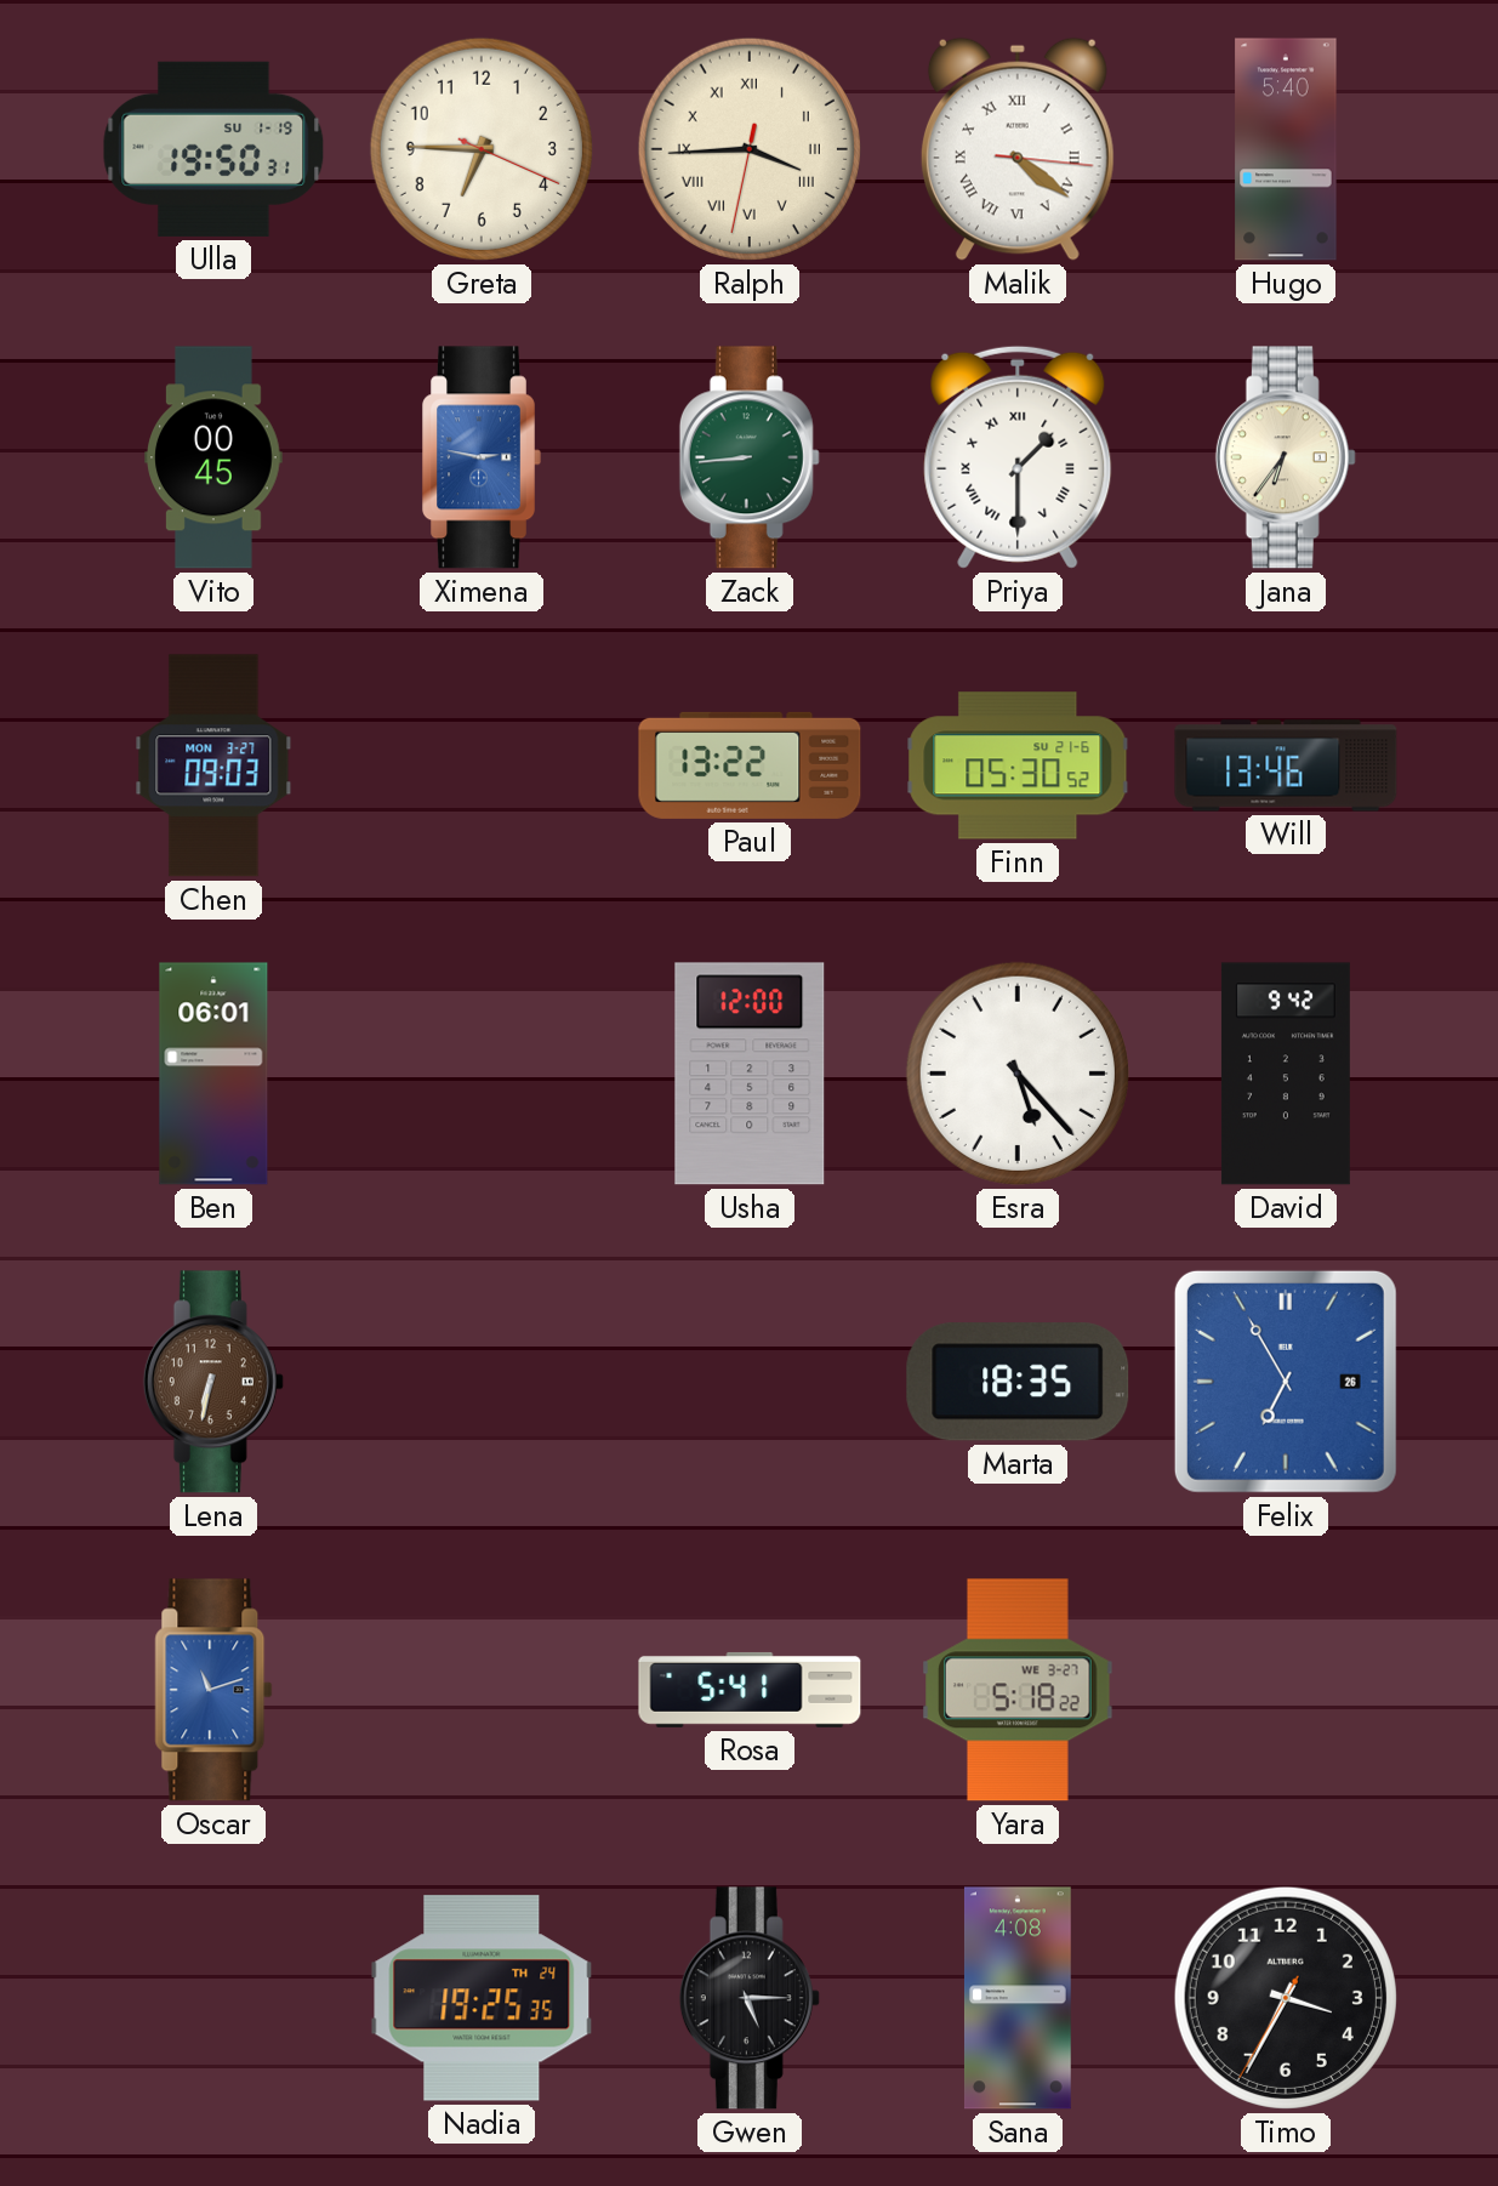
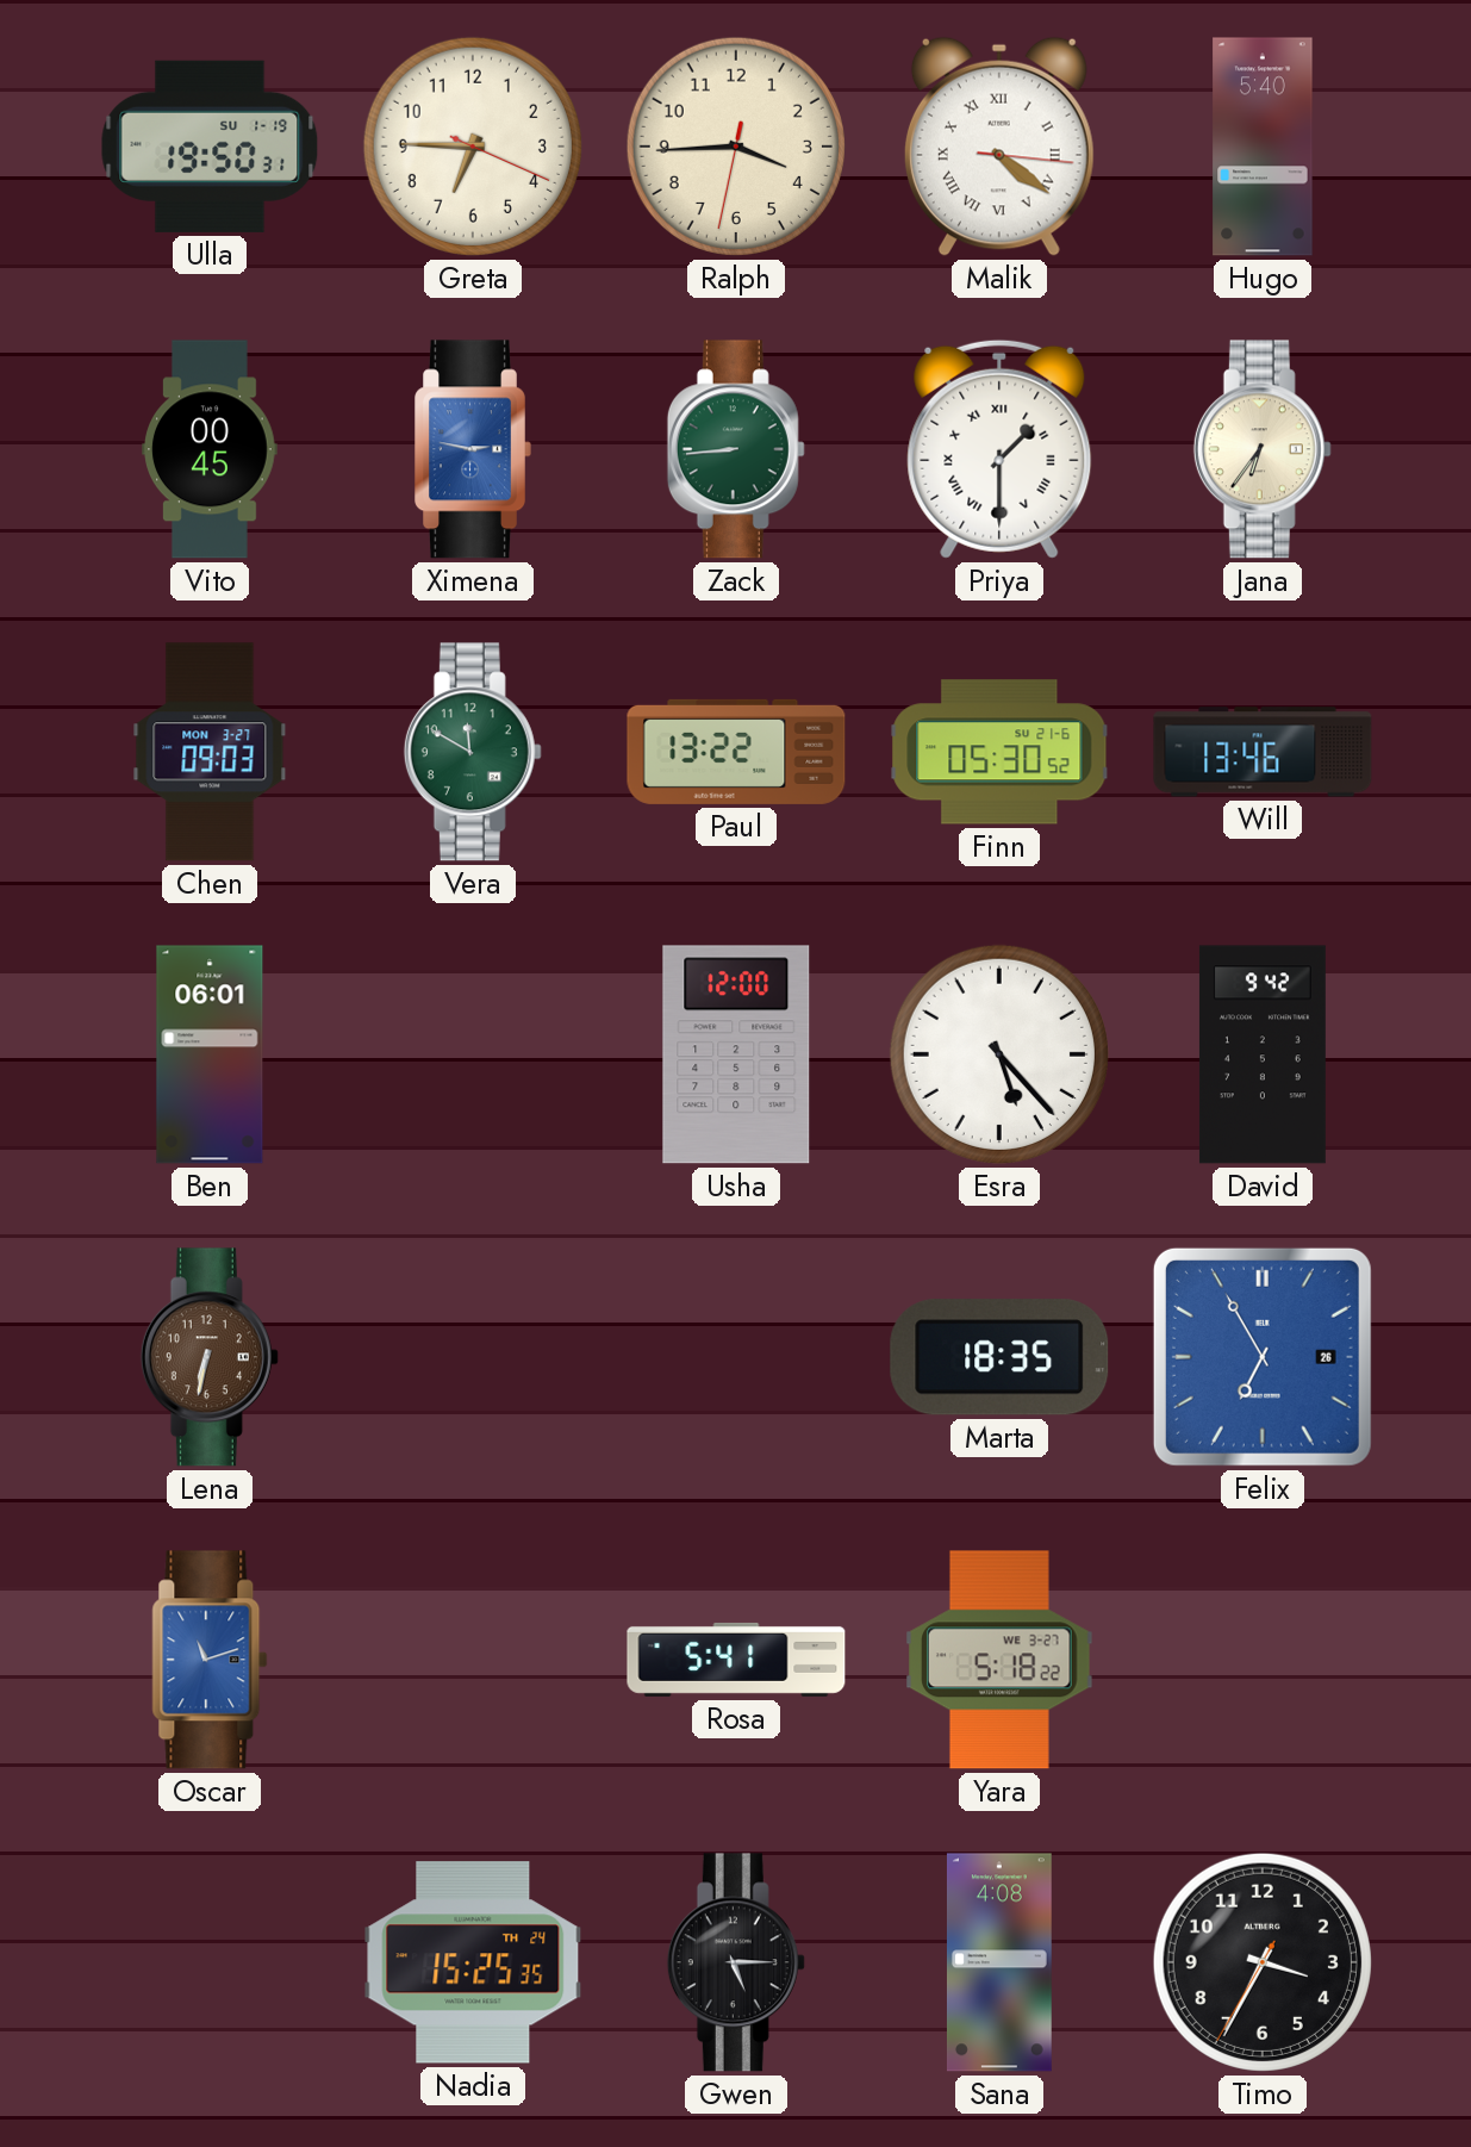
Ralph numerals: Roman -> Arabic (736, 147)
Vera: none -> 11:50 (473, 752)
Nadia: 19:25 -> 15:25 (473, 1962)
